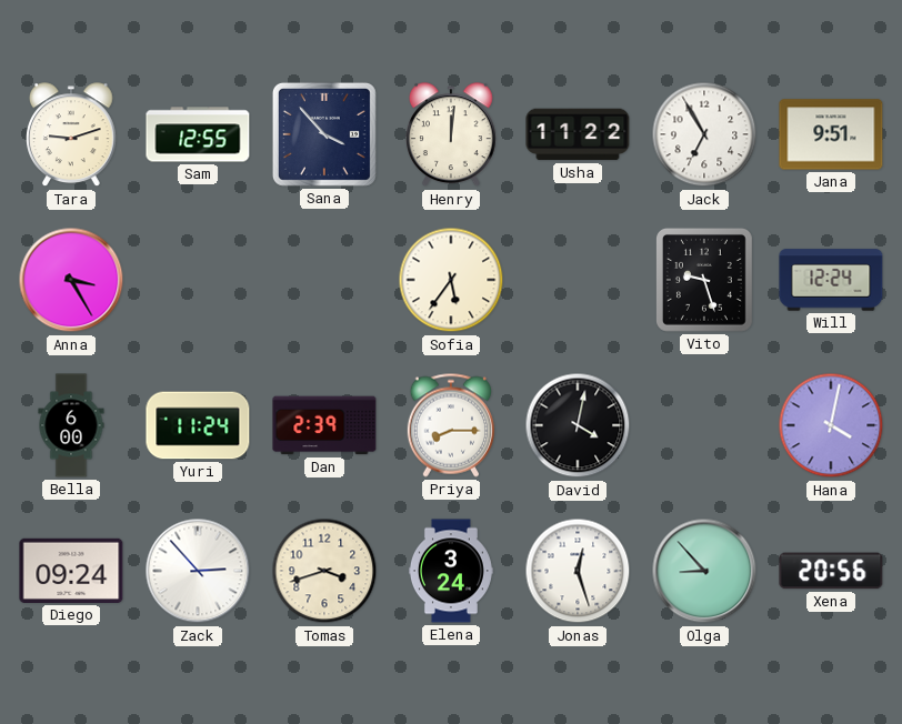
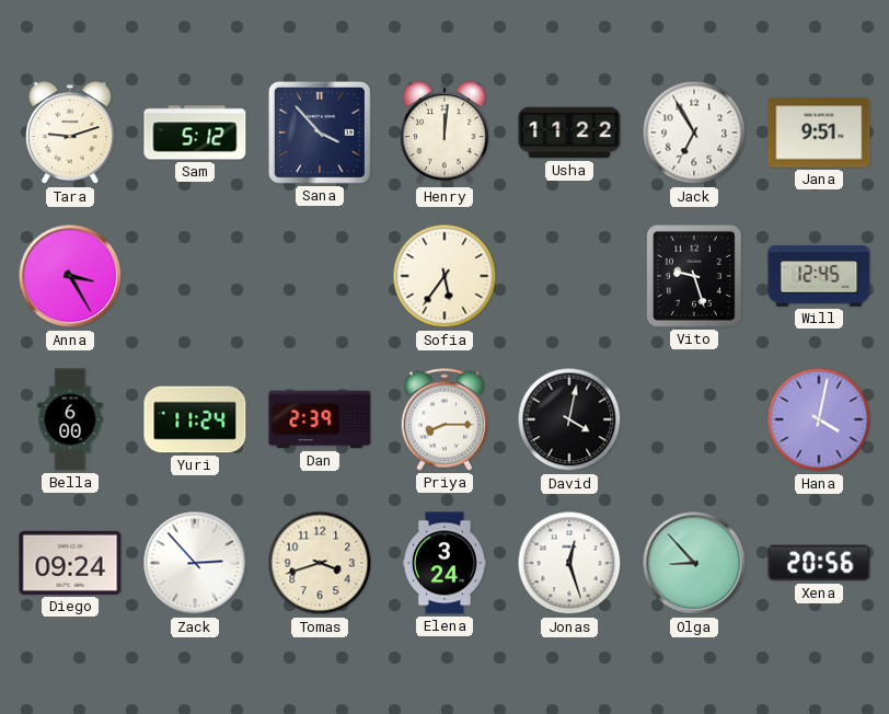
Sam: 12:55 -> 5:12 (195, 133)
Will: 12:24 -> 12:45 (819, 276)
